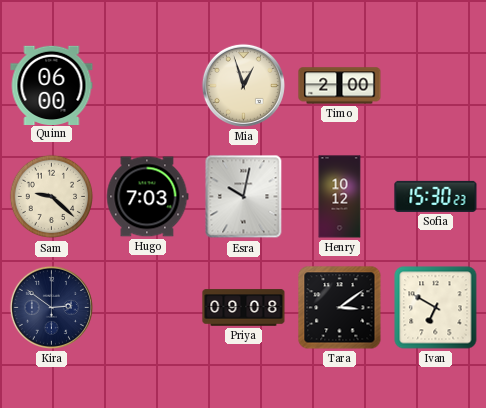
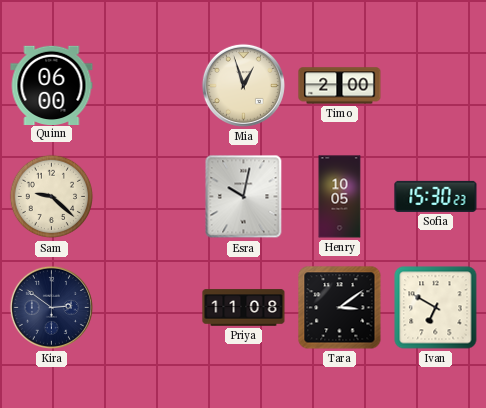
Hugo: 7:03 -> none (148, 197)
Henry: 10:12 -> 10:05 (340, 197)
Priya: 09:08 -> 11:08 (244, 308)
